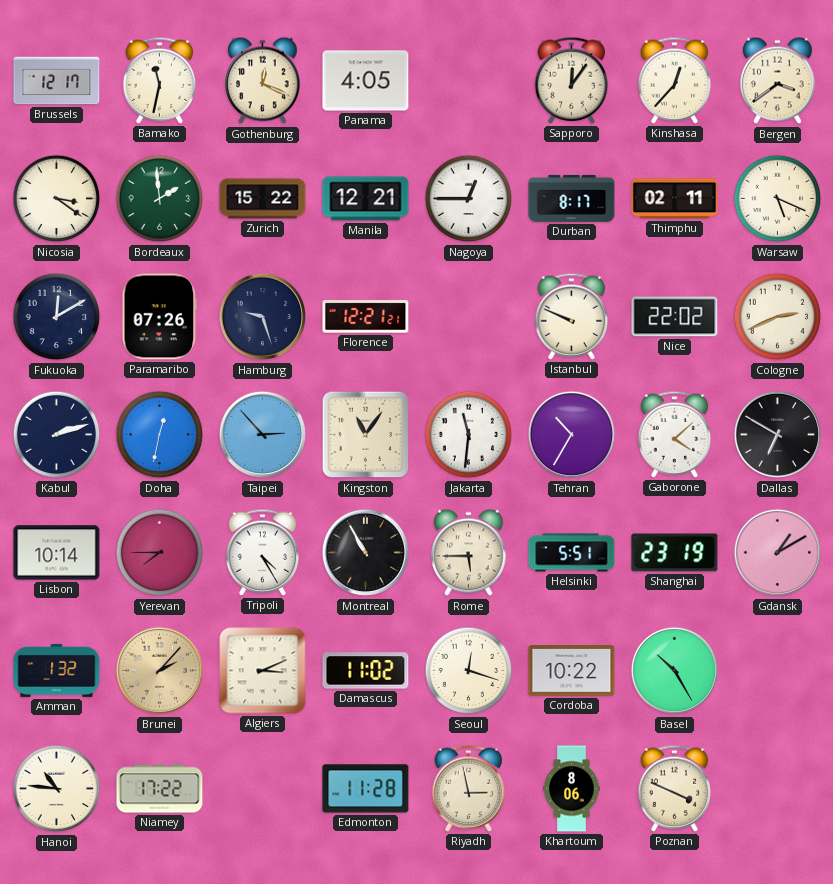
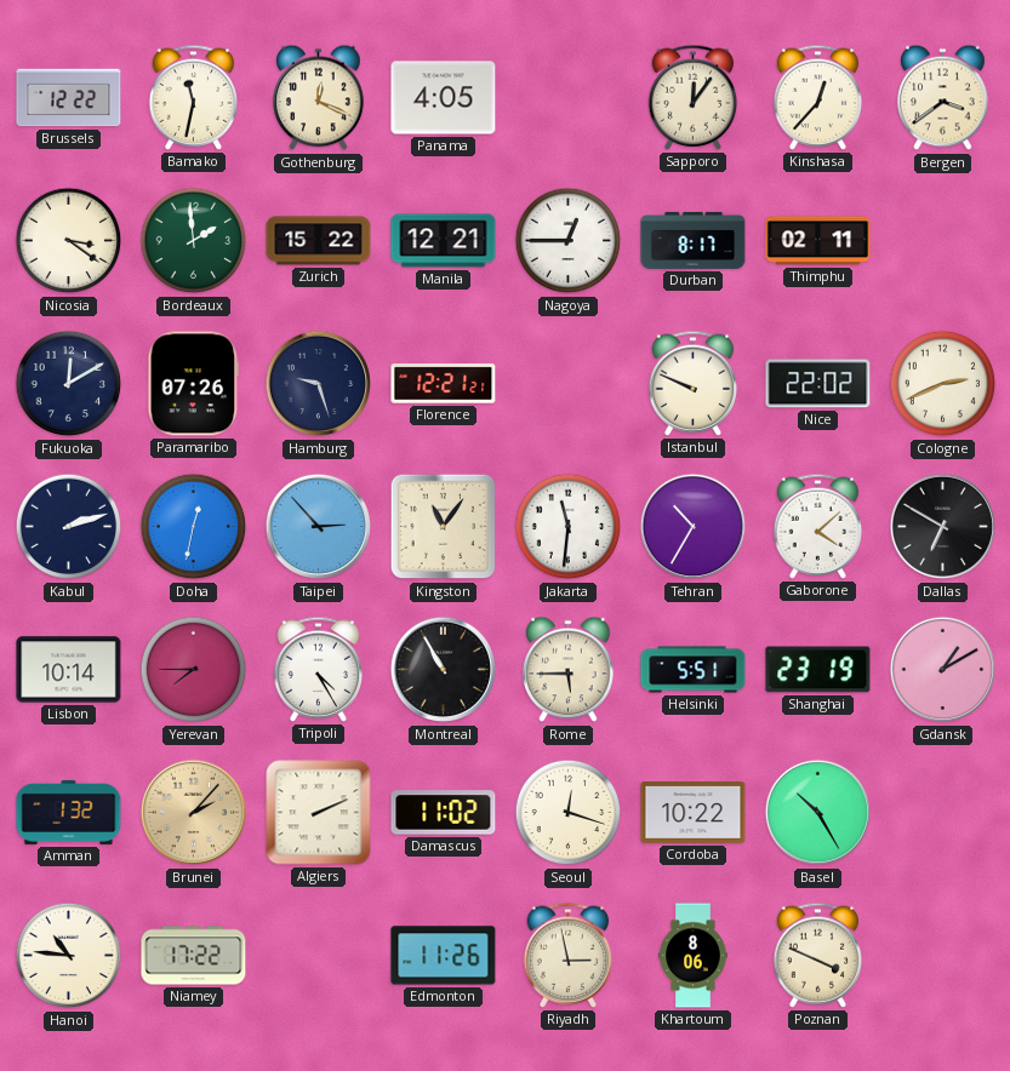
Brussels: 12:17 -> 12:22 (69, 98)
Warsaw: 5:19 -> none (778, 199)
Algiers: 3:11 -> 2:11 (319, 813)
Edmonton: 11:28 -> 11:26 (444, 956)
